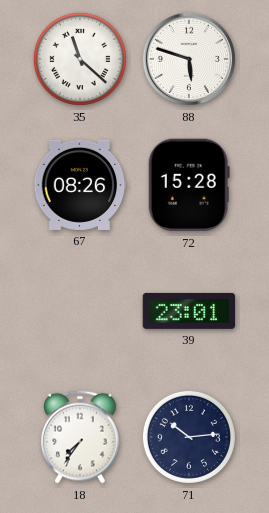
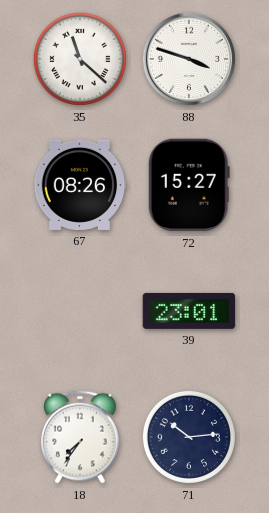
88: 5:48 -> 3:48 (189, 59)
72: 15:28 -> 15:27 (189, 185)
